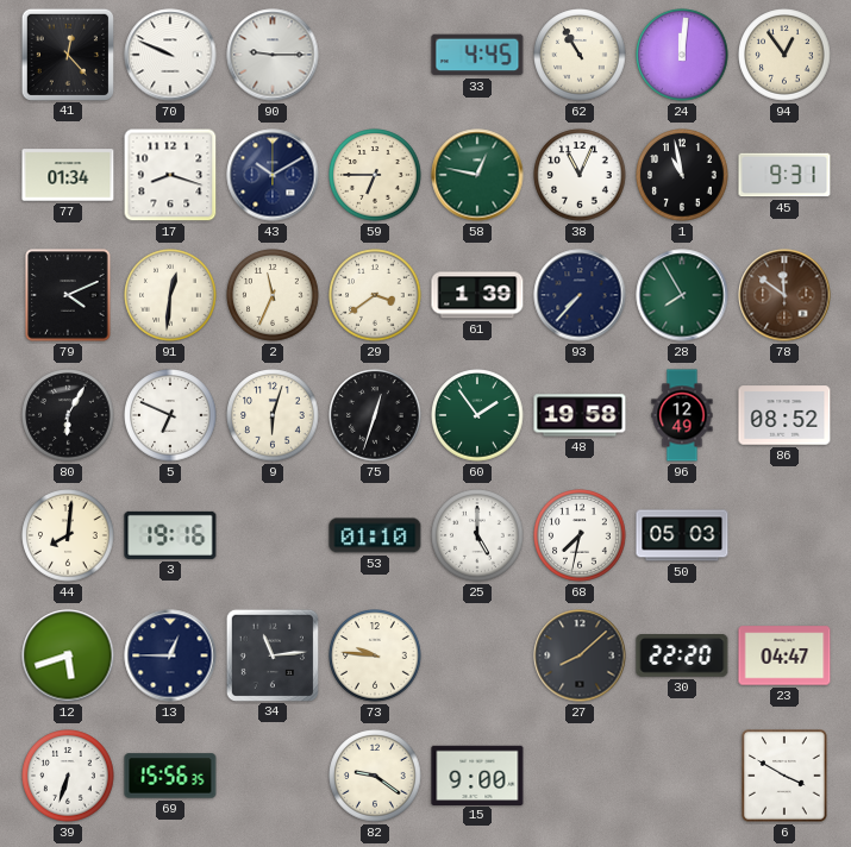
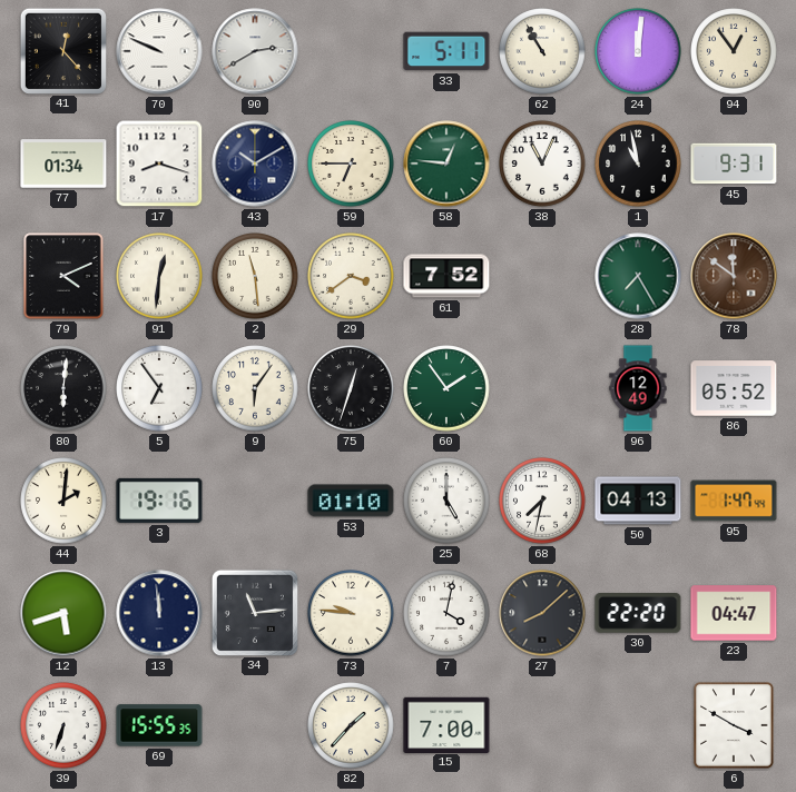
90: 9:15 -> 2:40 (255, 51)
33: 4:45 -> 5:11 (446, 51)
58: 12:47 -> 12:46 (446, 164)
2: 11:34 -> 11:29 (255, 276)
61: 1:39 -> 7:52 (446, 276)
93: 7:37 -> none (580, 295)
28: 7:55 -> 7:25 (638, 276)
80: 6:05 -> 6:01 (63, 388)
5: 6:49 -> 6:54 (159, 388)
9: 6:03 -> 6:06 (255, 388)
48: 19:58 -> none (580, 415)
86: 08:52 -> 05:52 (734, 388)
44: 8:01 -> 2:01 (63, 501)
50: 05:03 -> 04:13 (638, 501)
95: none -> 1:47 (734, 501)
13: 12:45 -> 11:59 (159, 613)
7: none -> 4:02 (446, 613)
69: 15:56 -> 15:55 (159, 725)
82: 9:21 -> 1:37 (351, 725)
15: 9:00 -> 7:00 (446, 724)
